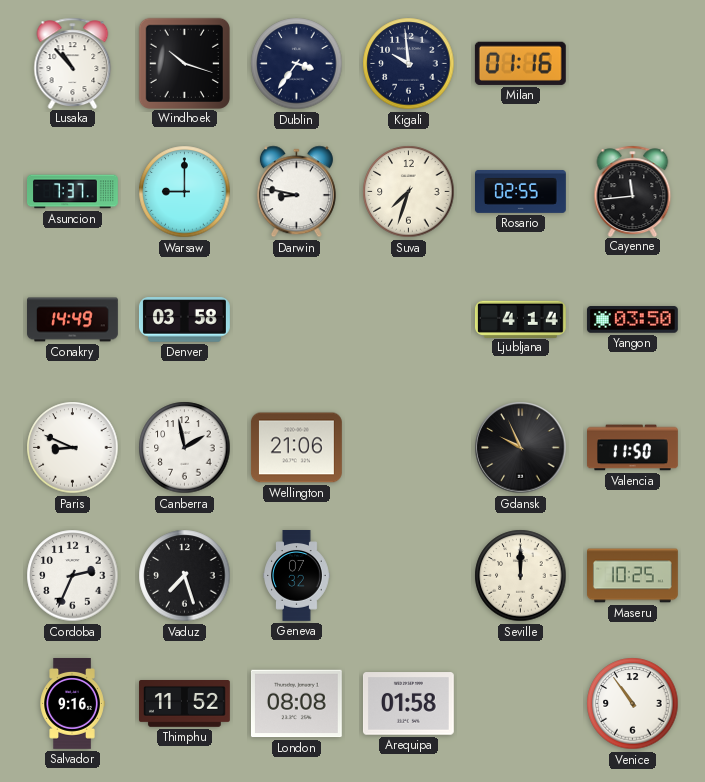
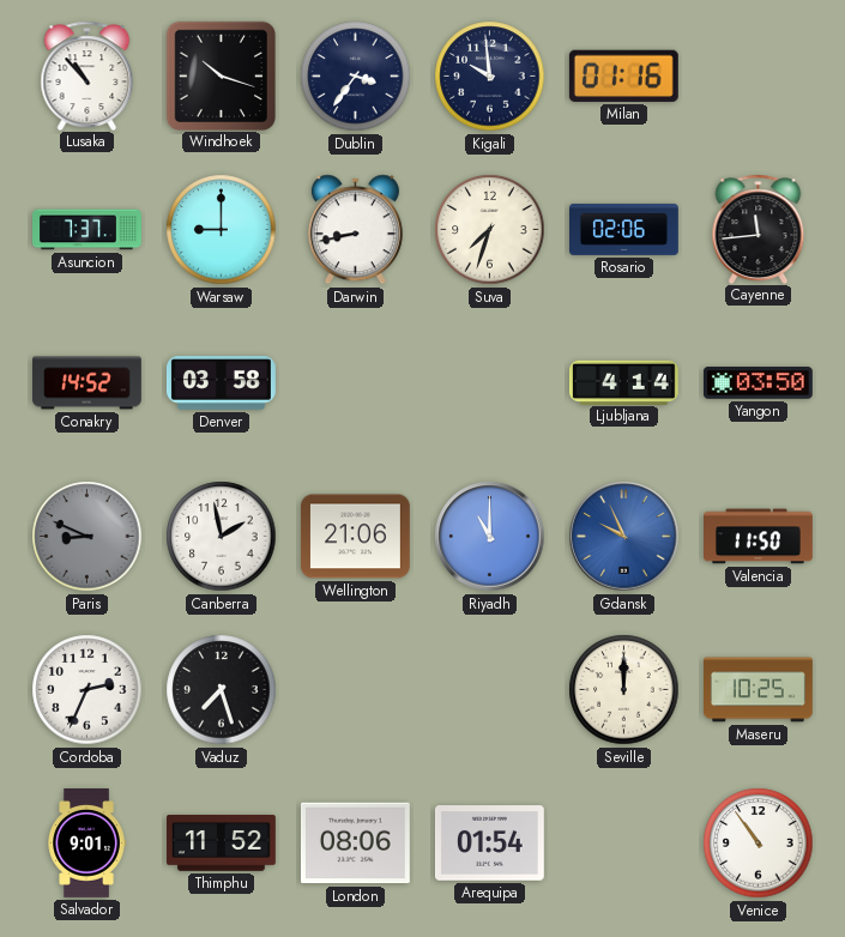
Darwin: 8:47 -> 8:43 (355, 230)
Rosario: 02:55 -> 02:06 (624, 229)
Conakry: 14:49 -> 14:52 (87, 383)
Paris dial: white -> grey (87, 537)
Riyadh: none -> 11:00 (490, 537)
Gdansk dial: black -> blue (624, 537)
Geneva: 07:32 -> none (297, 576)
Salvador: 9:16 -> 9:01 (86, 844)
London: 08:08 -> 08:06 (355, 844)
Arequipa: 01:58 -> 01:54 (489, 844)
